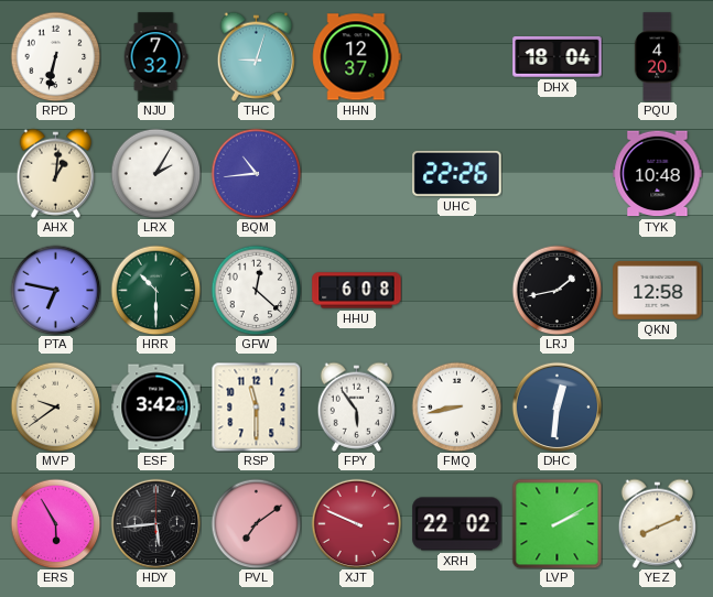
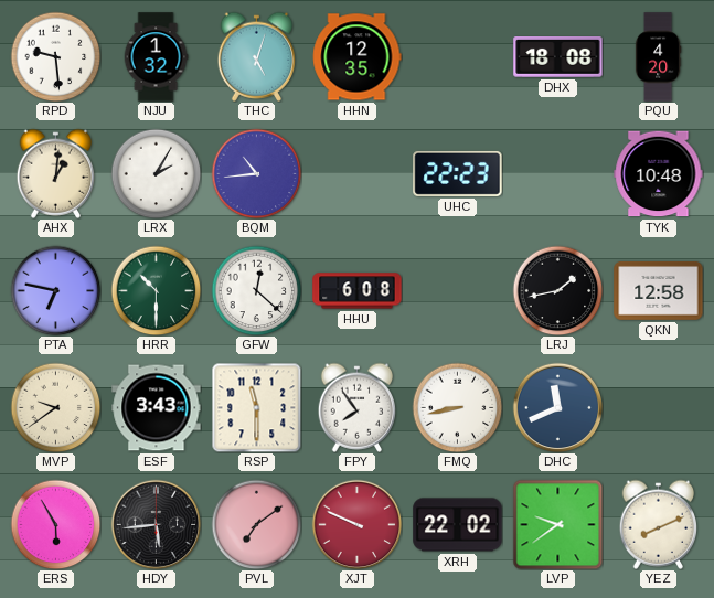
RPD: 6:32 -> 9:29 (55, 56)
NJU: 7:32 -> 1:32 (156, 57)
THC: 9:03 -> 5:03 (257, 56)
HHN: 12:37 -> 12:35 (358, 57)
DHX: 18:04 -> 18:08 (558, 57)
UHC: 22:26 -> 22:23 (458, 173)
ESF: 3:42 -> 3:43 (157, 408)
FPY: 5:54 -> 7:54 (358, 407)
DHC: 12:31 -> 11:41 (557, 407)
LVP: 2:10 -> 9:39 (557, 524)
